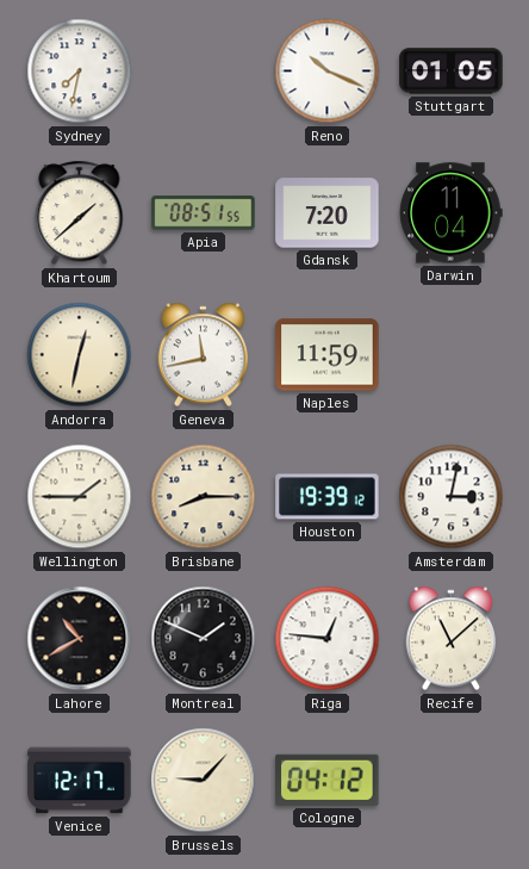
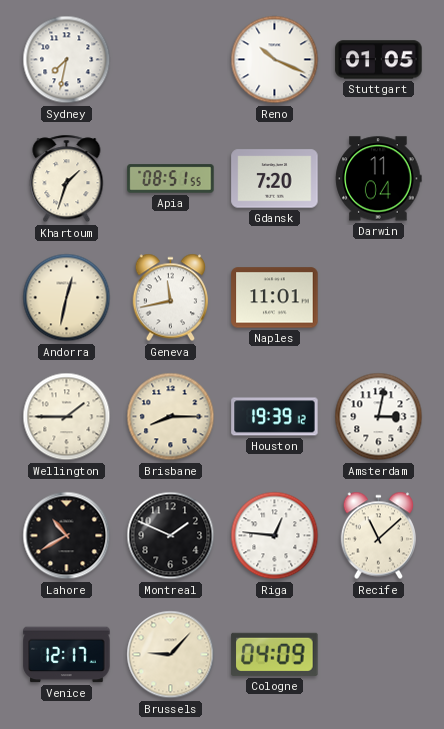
Khartoum: 1:38 -> 1:33 (67, 179)
Naples: 11:59 -> 11:01 (275, 298)
Cologne: 04:12 -> 04:09 (275, 654)
